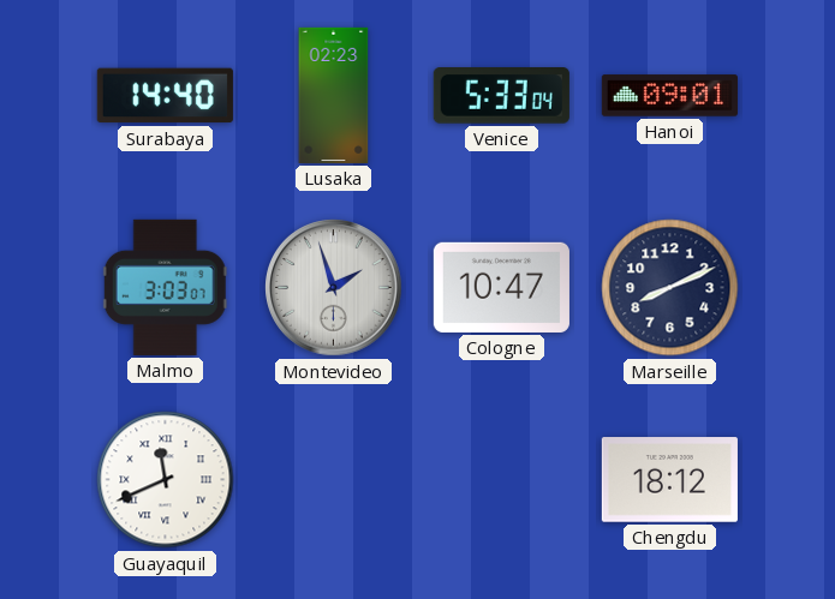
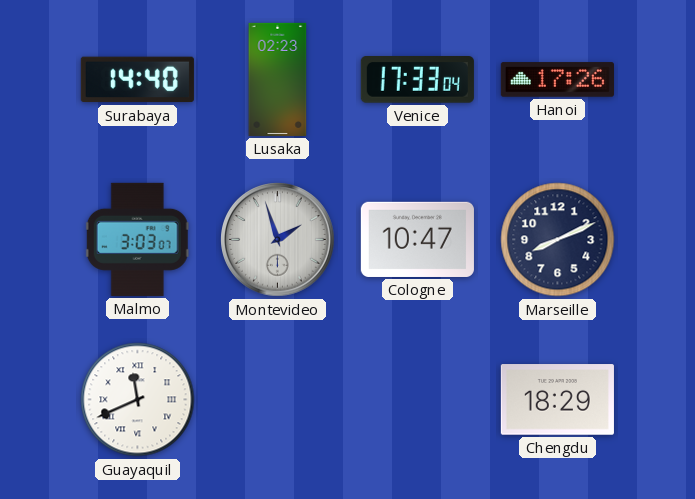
Venice: 5:33 -> 17:33 (417, 80)
Hanoi: 09:01 -> 17:26 (557, 80)
Chengdu: 18:12 -> 18:29 (557, 400)
